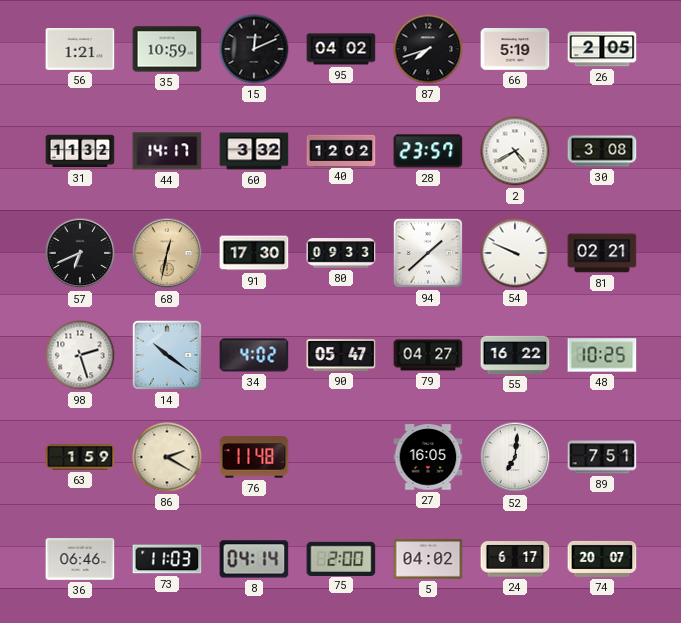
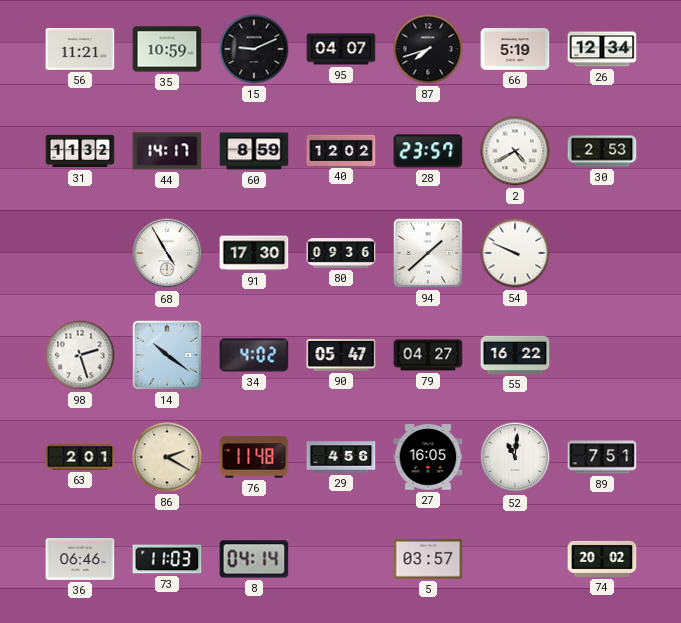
56: 1:21 -> 11:21 (80, 50)
15: 12:11 -> 9:11 (254, 49)
95: 04:02 -> 04:07 (341, 49)
26: 2:05 -> 12:34 (602, 49)
60: 3:32 -> 8:59 (254, 151)
30: 3:08 -> 2:53 (602, 151)
57: 6:41 -> none (80, 253)
68: 12:32 -> 4:55 (167, 253)
68 dial: champagne -> white (167, 253)
80: 09:33 -> 09:36 (341, 253)
81: 02:21 -> none (602, 253)
48: 10:25 -> none (602, 355)
63: 1:59 -> 2:01 (80, 457)
29: none -> 4:56 (341, 457)
52: 7:01 -> 11:01 (515, 457)
75: 2:00 -> none (341, 558)
5: 04:02 -> 03:57 (428, 560)
24: 6:17 -> none (515, 559)
74: 20:07 -> 20:02 (602, 559)
